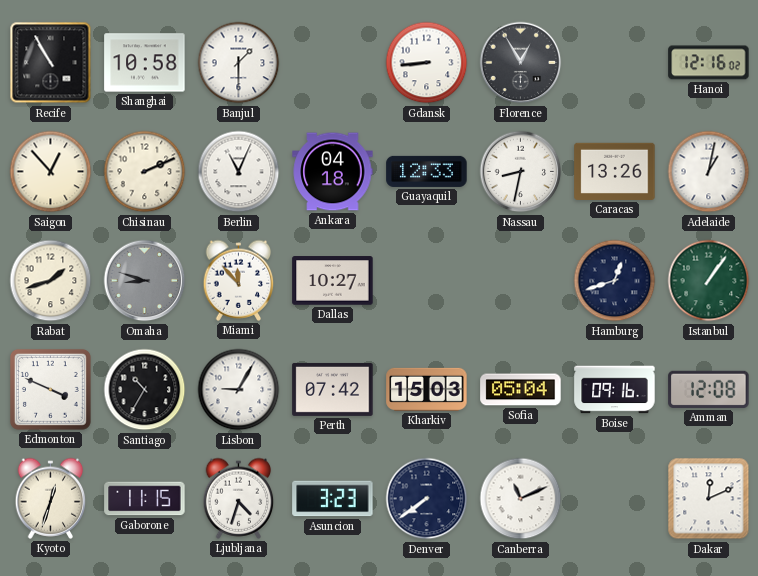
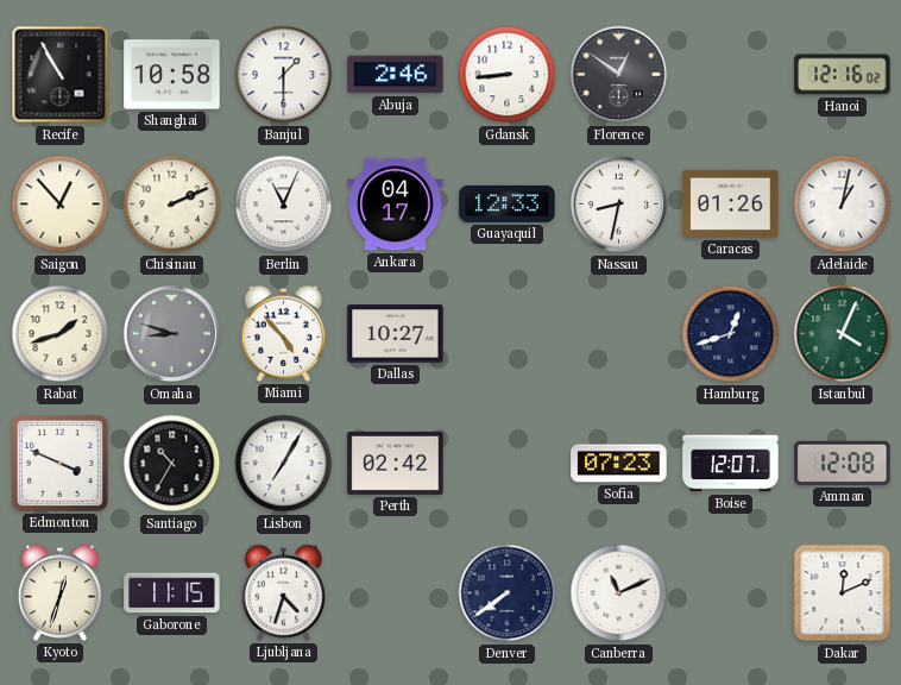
Abuja: none -> 2:46 (396, 75)
Florence: 12:55 -> 12:51 (619, 75)
Ankara: 04:18 -> 04:17 (396, 205)
Caracas: 13:26 -> 01:26 (731, 203)
Miami: 11:53 -> 4:53 (284, 333)
Istanbul: 1:06 -> 4:04 (843, 334)
Lisbon: 9:05 -> 7:05 (284, 464)
Perth: 07:42 -> 02:42 (396, 463)
Kharkiv: 15:03 -> none (427, 389)
Sofia: 05:04 -> 07:23 (619, 464)
Boise: 09:16 -> 12:07 (731, 464)
Asuncion: 3:23 -> none (333, 499)
